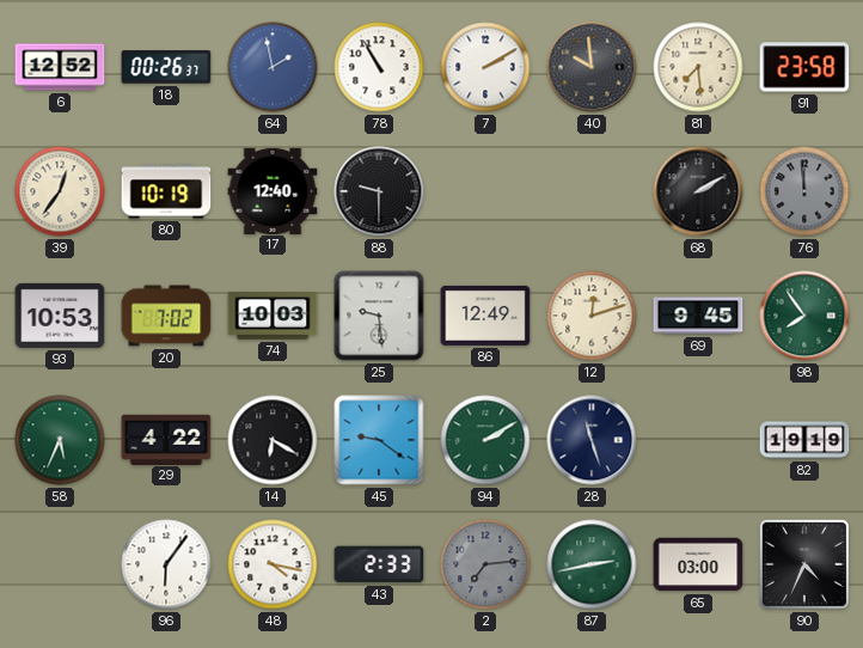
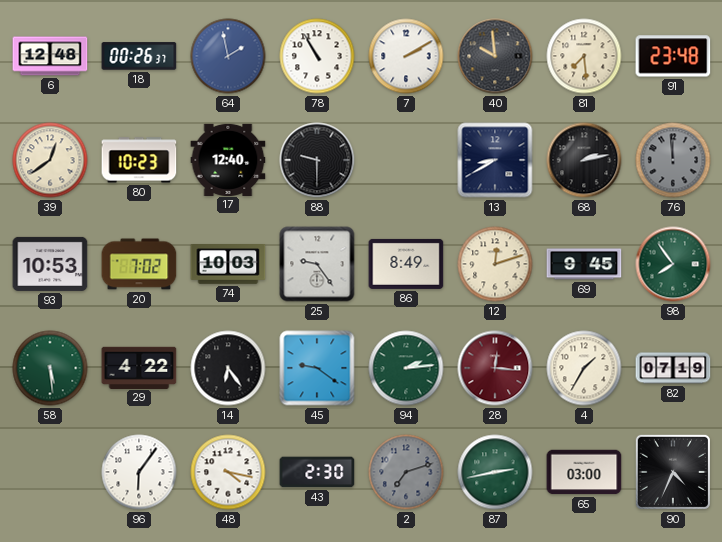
6: 12:52 -> 12:48 (50, 56)
91: 23:58 -> 23:48 (673, 56)
39: 12:36 -> 12:39 (50, 160)
80: 10:19 -> 10:23 (139, 160)
13: none -> 8:40 (495, 160)
68: 2:10 -> 2:13 (584, 160)
25: 9:29 -> 9:24 (317, 264)
86: 12:49 -> 8:49 (406, 264)
58: 5:34 -> 5:29 (50, 368)
14: 6:20 -> 6:24 (228, 368)
94: 2:10 -> 2:14 (406, 368)
28: 11:27 -> 12:16 (495, 368)
28 dial: navy -> burgundy (495, 368)
4: none -> 1:35 (584, 368)
82: 19:19 -> 07:19 (673, 368)
43: 2:33 -> 2:30 (317, 472)
2: 7:14 -> 7:12 (406, 472)
